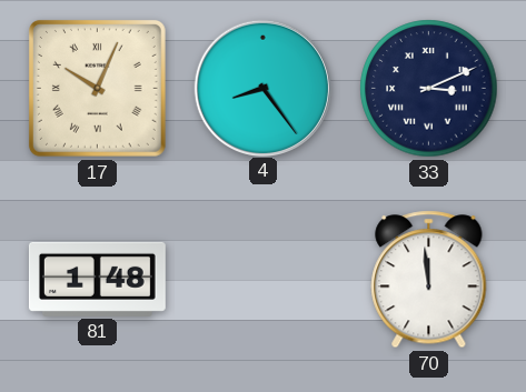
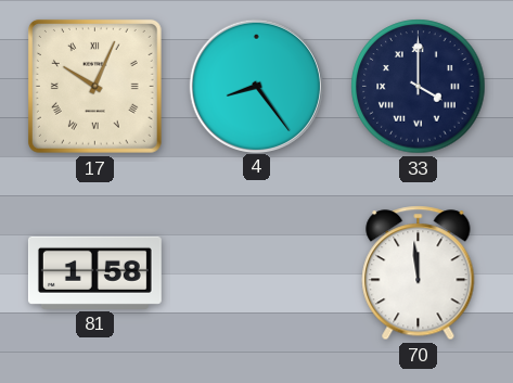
33: 3:11 -> 4:00 (419, 87)
81: 1:48 -> 1:58 (94, 272)
